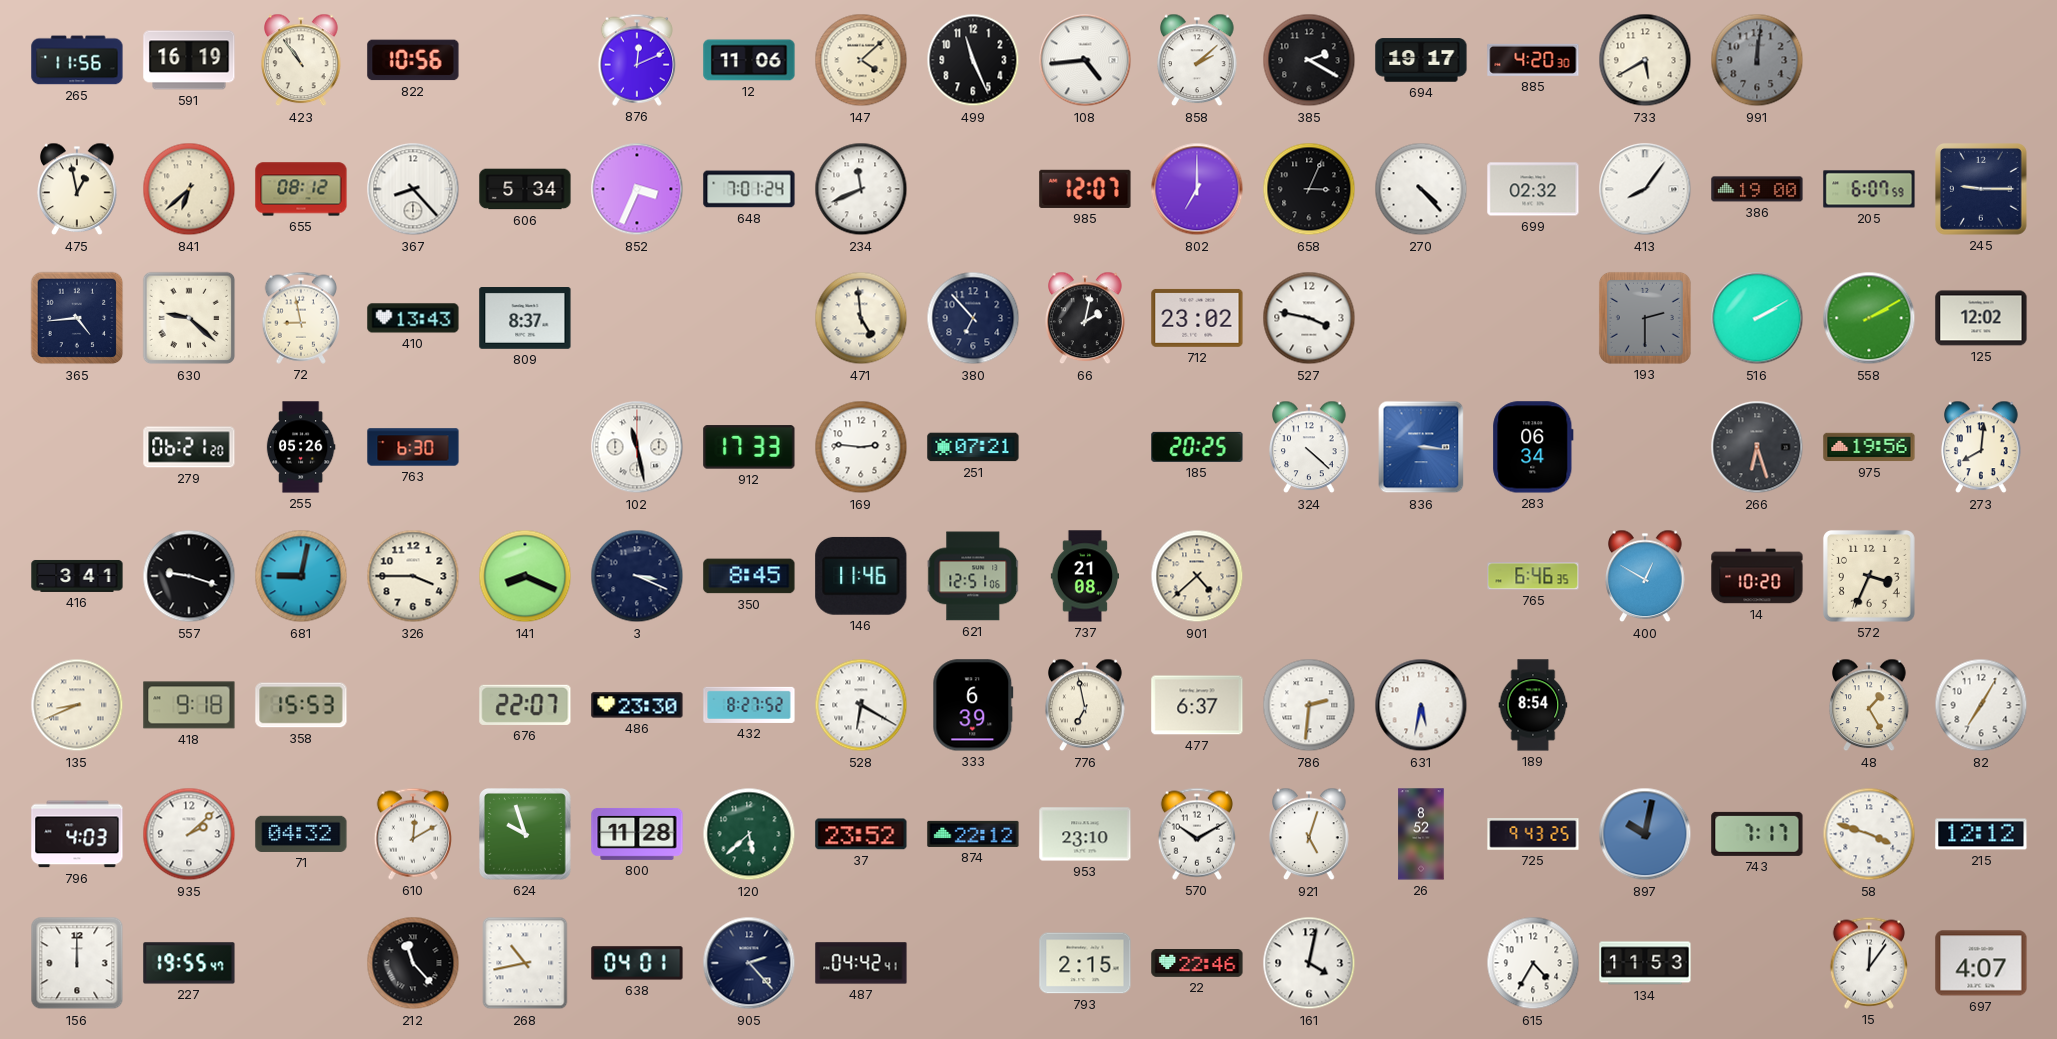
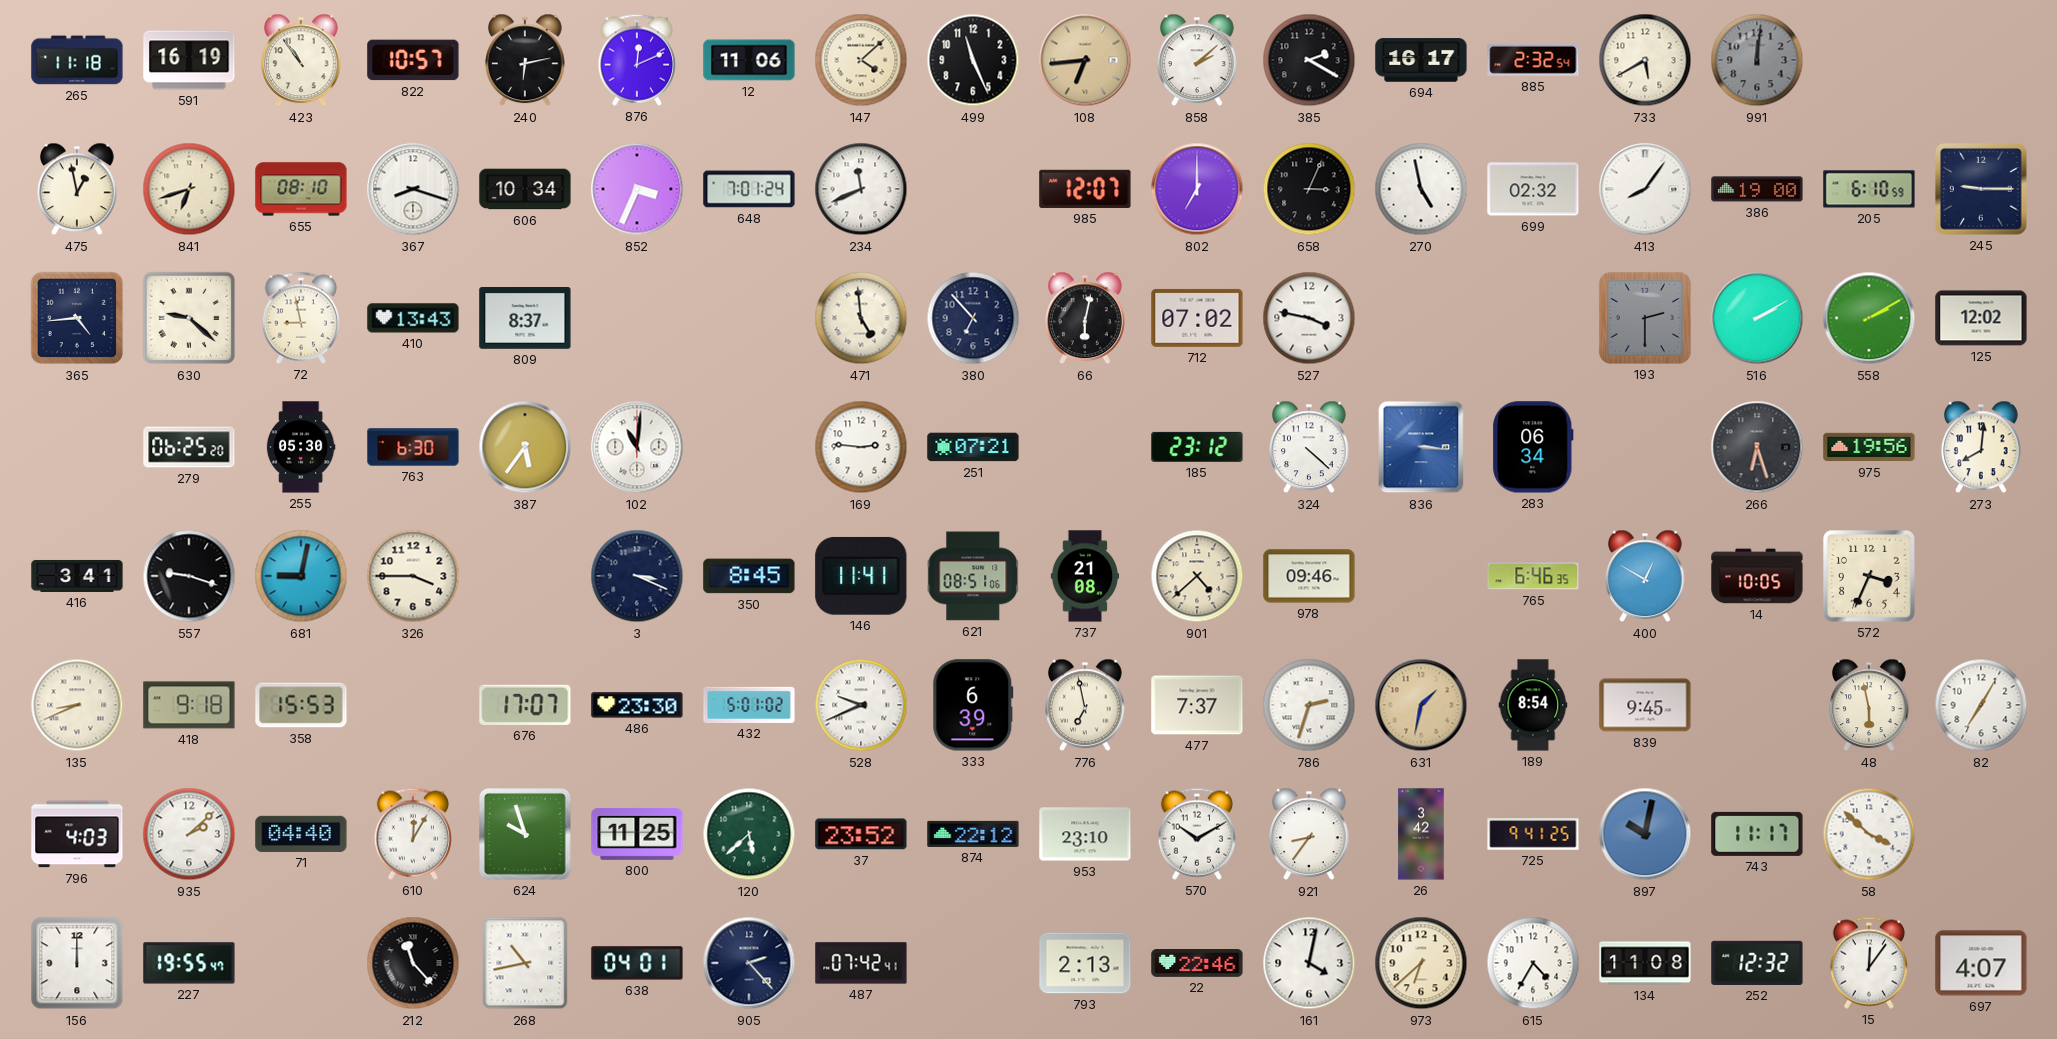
265: 11:56 -> 11:18 (77, 60)
822: 10:56 -> 10:57 (413, 60)
240: none -> 6:13 (525, 60)
108: 4:44 -> 6:44 (1085, 60)
108 dial: white -> champagne (1085, 60)
694: 19:17 -> 16:17 (1421, 60)
885: 4:20 -> 2:32 (1533, 60)
841: 6:38 -> 6:42 (189, 189)
655: 08:12 -> 08:10 (301, 189)
367: 8:23 -> 8:18 (413, 189)
606: 5:34 -> 10:34 (525, 189)
270: 4:23 -> 4:58 (1421, 189)
205: 6:07 -> 6:10 (1869, 189)
66: 2:02 -> 6:02 (1085, 318)
712: 23:02 -> 07:02 (1197, 318)
279: 06:21 -> 06:25 (189, 447)
255: 05:26 -> 05:30 (301, 447)
387: none -> 5:36 (525, 447)
102: 11:28 -> 11:01 (637, 447)
912: 17:33 -> none (749, 447)
185: 20:25 -> 23:12 (1197, 447)
141: 8:19 -> none (525, 576)
146: 11:46 -> 11:41 (861, 576)
621: 12:51 -> 08:51 (973, 576)
978: none -> 09:46 (1309, 576)
14: 10:20 -> 10:05 (1757, 576)
676: 22:07 -> 17:07 (525, 705)
432: 8:27 -> 5:01 (749, 705)
528: 6:20 -> 9:41 (861, 705)
477: 6:37 -> 7:37 (1197, 705)
786: 2:31 -> 2:33 (1309, 705)
631: 5:32 -> 1:32 (1421, 705)
631 dial: white -> champagne (1421, 705)
839: none -> 9:45 (1645, 705)
48: 1:25 -> 5:58 (1869, 705)
71: 04:32 -> 04:40 (301, 834)
610: 12:10 -> 12:05 (413, 834)
800: 11:28 -> 11:25 (637, 834)
921: 5:03 -> 8:36 (1309, 834)
26: 8:52 -> 3:42 (1421, 834)
725: 9:43 -> 9:41 (1533, 834)
743: 7:17 -> 11:17 (1757, 834)
58: 3:48 -> 3:52 (1869, 834)
215: 12:12 -> none (1981, 834)
487: 04:42 -> 07:42 (861, 963)
793: 2:15 -> 2:13 (1085, 963)
973: none -> 6:38 (1421, 963)
134: 11:53 -> 11:08 (1645, 963)
252: none -> 12:32 (1757, 963)
